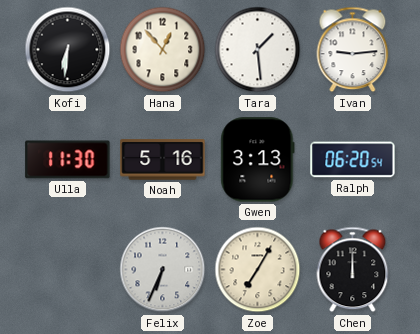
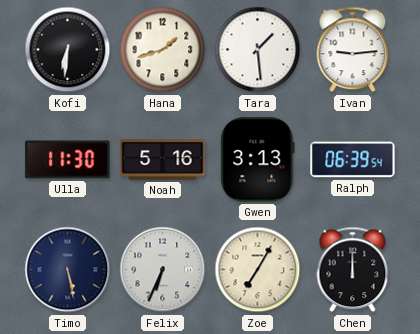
Hana: 12:53 -> 1:42 (163, 50)
Ralph: 06:20 -> 06:39 (353, 160)
Timo: none -> 5:28 (68, 270)
